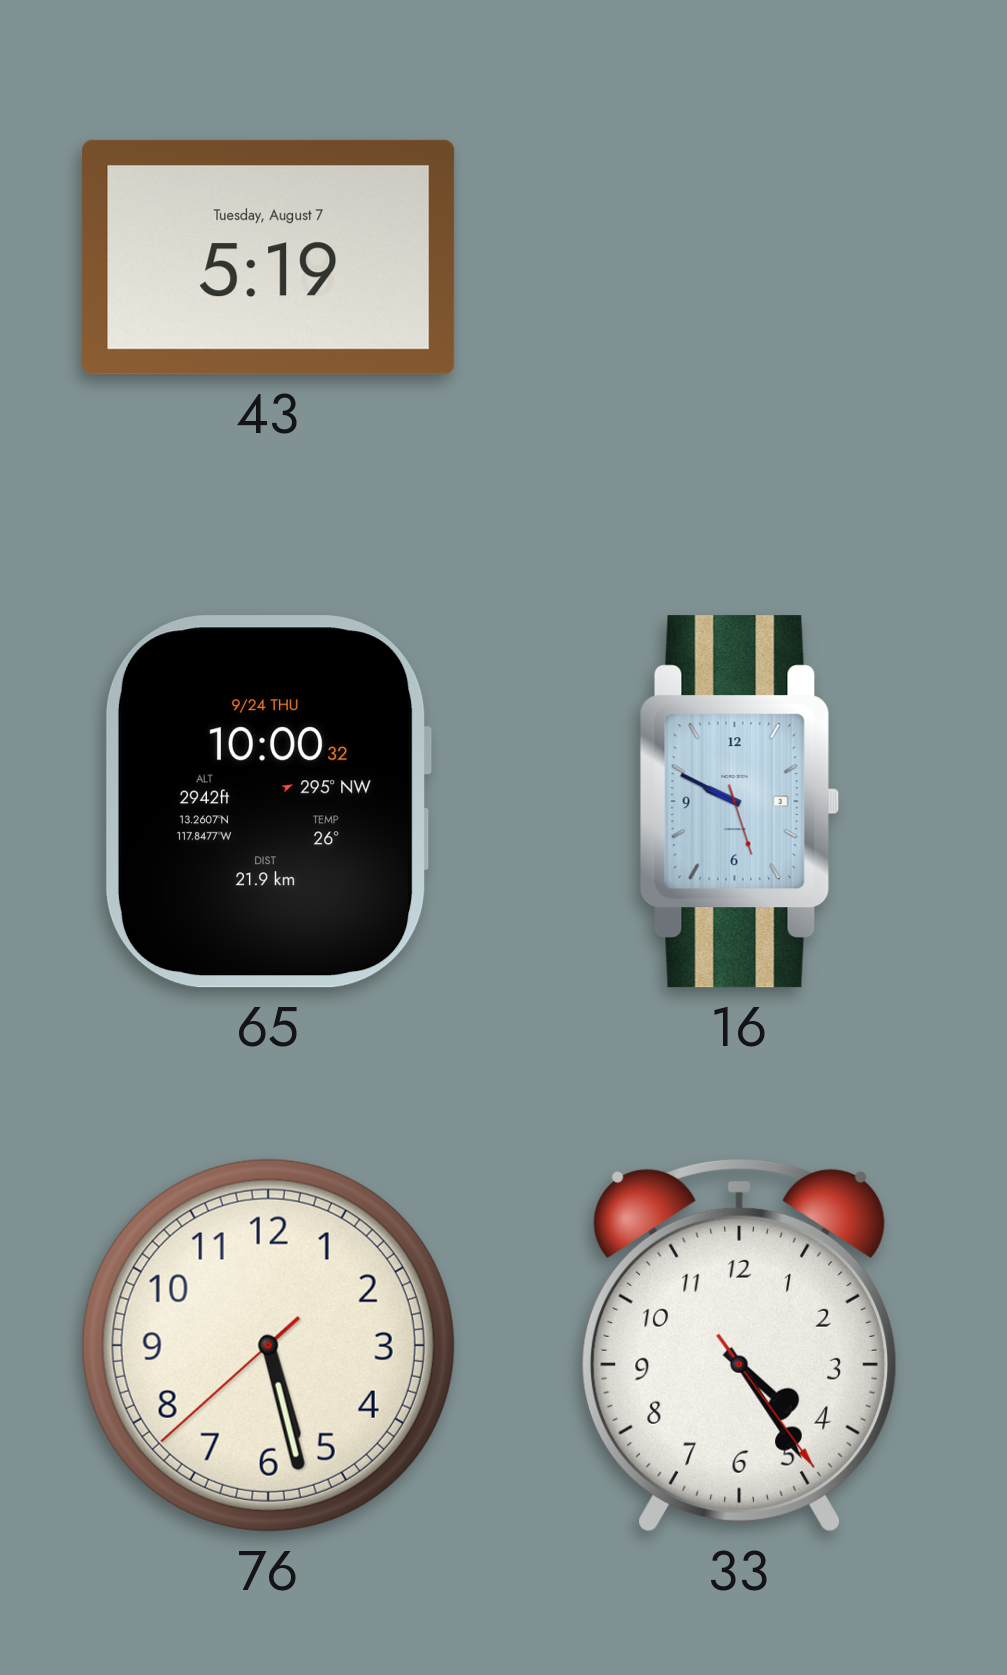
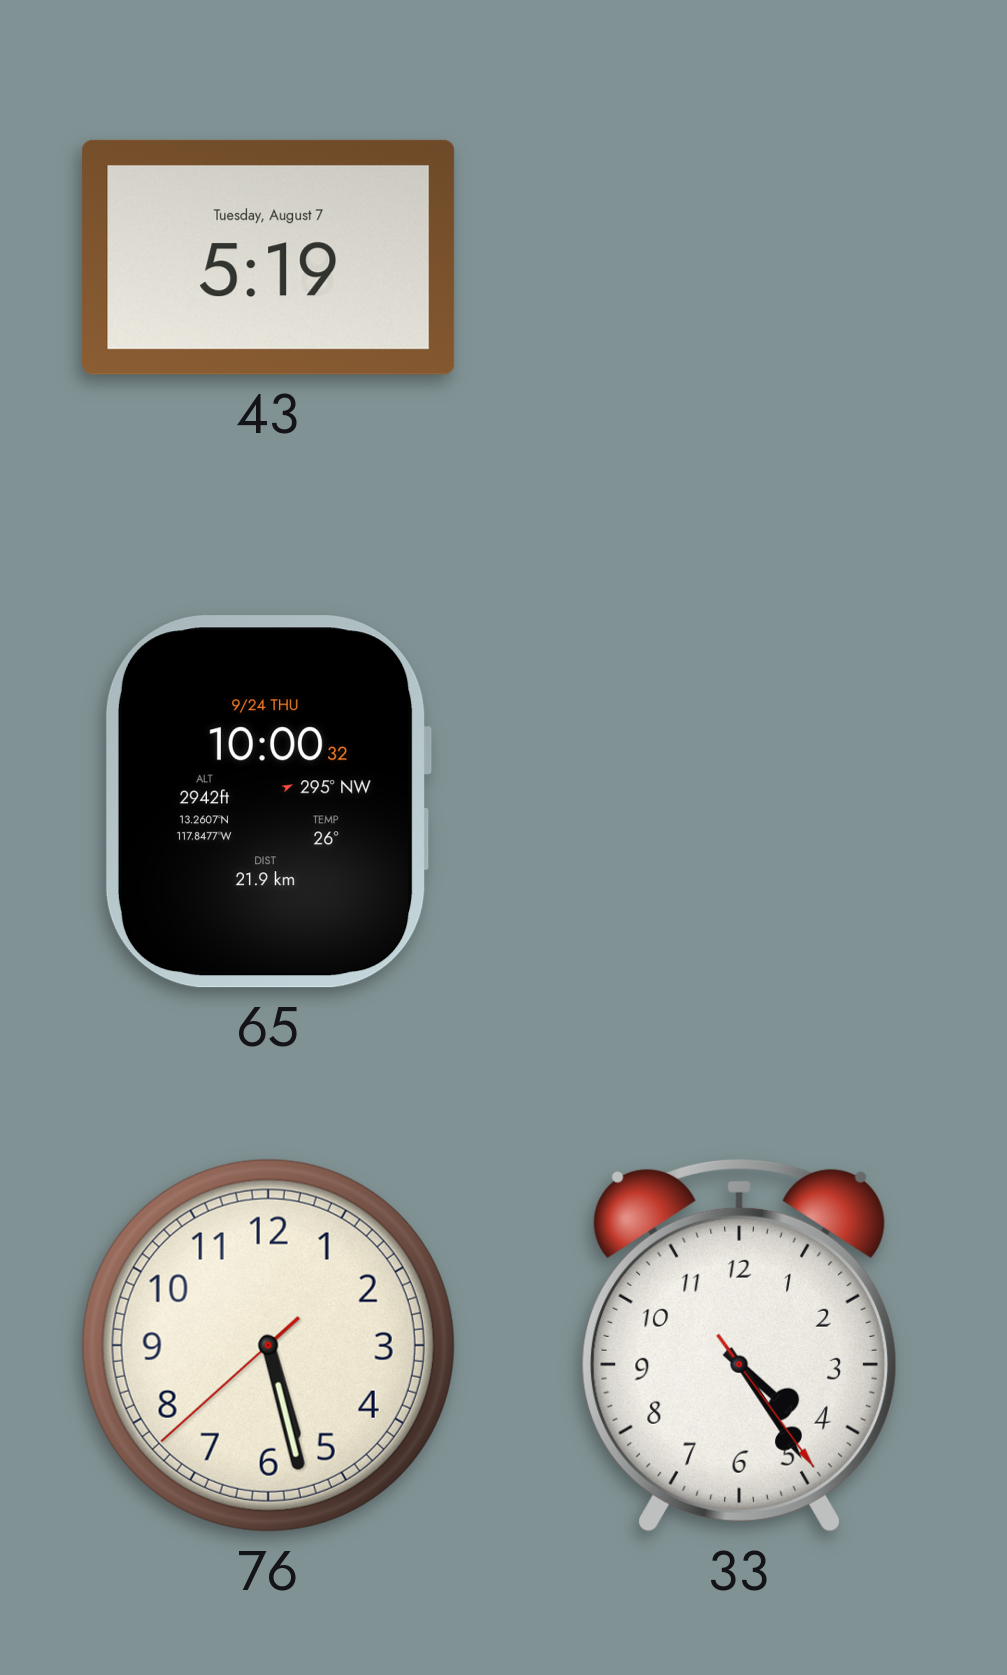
16: 9:49 -> none (739, 802)
